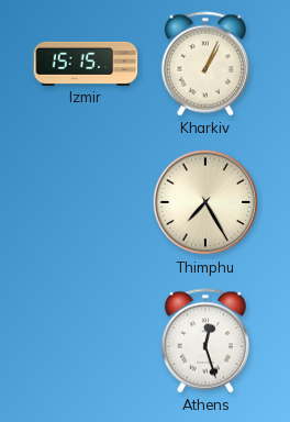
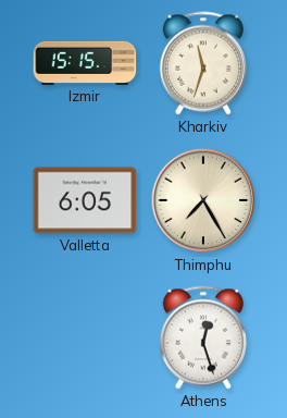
Kharkiv: 1:04 -> 11:33 (203, 63)
Valletta: none -> 6:05 (85, 200)
